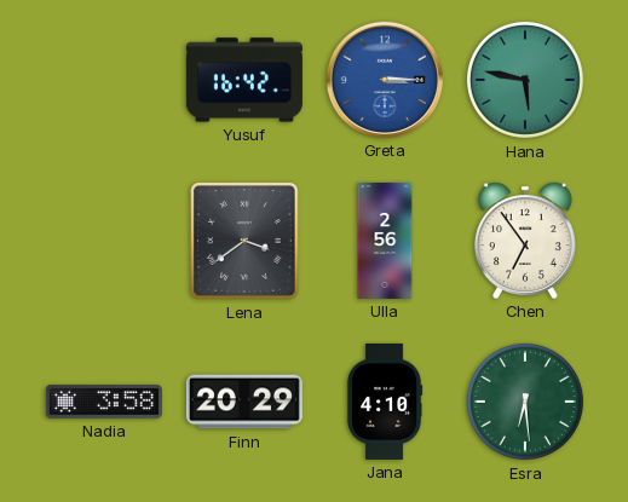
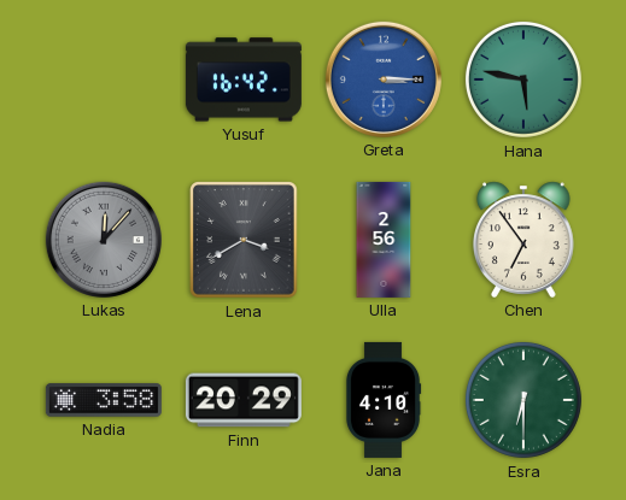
Lukas: none -> 12:07 (104, 240)
Lena: 3:39 -> 3:40 (244, 240)
Esra: 6:29 -> 6:30 (523, 400)
